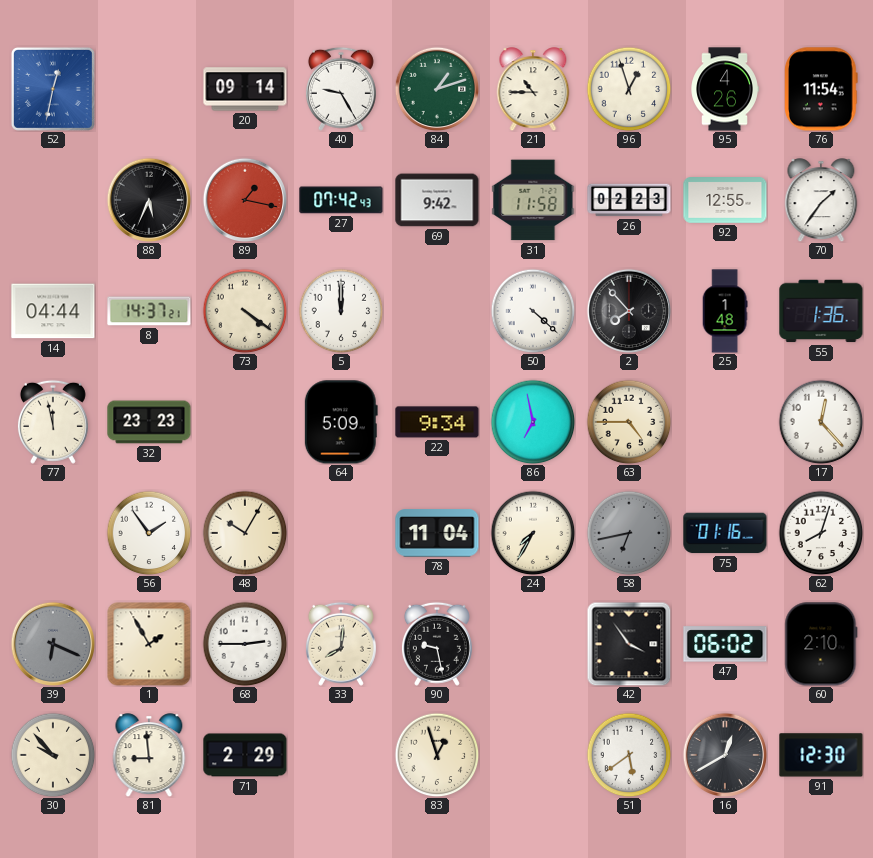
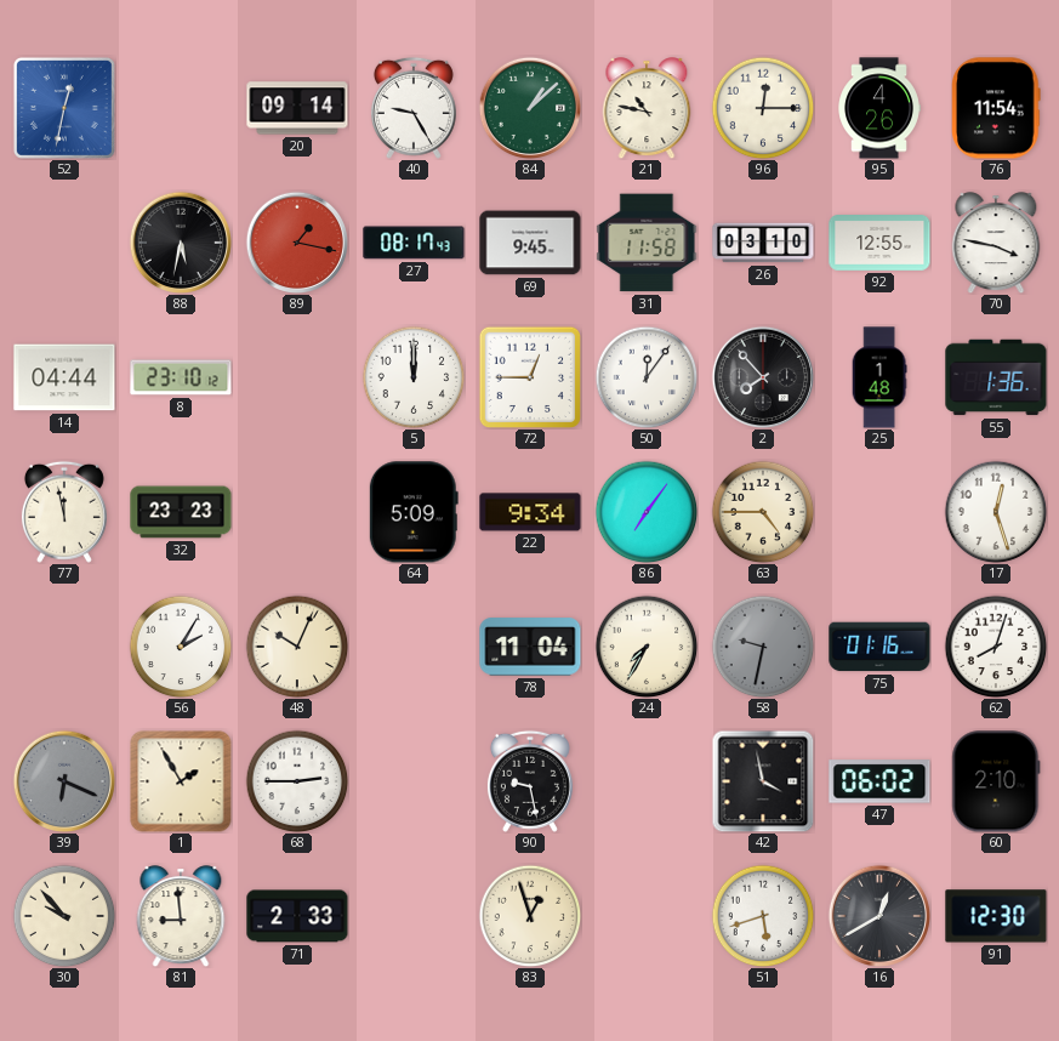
84: 1:12 -> 1:08 (529, 107)
21: 10:45 -> 10:47 (647, 108)
96: 12:57 -> 12:15 (763, 108)
88: 5:34 -> 5:32 (180, 241)
27: 07:42 -> 08:17 (414, 243)
69: 9:42 -> 9:45 (530, 243)
26: 02:23 -> 03:10 (763, 243)
70: 1:36 -> 3:47 (996, 243)
8: 14:37 -> 23:10 (181, 377)
73: 4:21 -> none (245, 311)
72: none -> 12:45 (529, 376)
50: 4:22 -> 12:06 (647, 377)
86: 6:58 -> 7:06 (647, 512)
17: 12:23 -> 12:27 (996, 512)
56: 1:54 -> 2:05 (181, 647)
48: 10:05 -> 10:04 (297, 647)
58: 6:43 -> 9:32 (763, 647)
33: 8:01 -> none (341, 644)
42: 3:54 -> 3:58 (763, 781)
71: 2:29 -> 2:33 (297, 916)
51: 5:39 -> 5:42 (763, 916)
